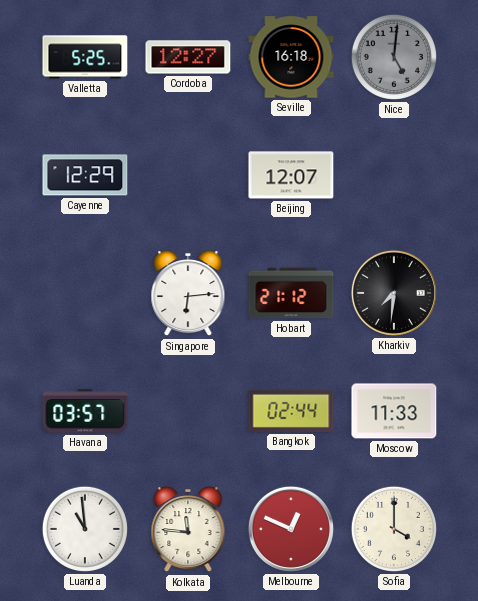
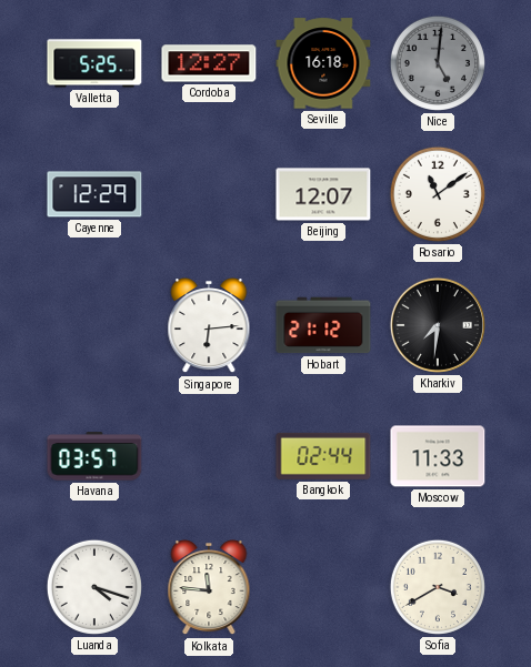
Rosario: none -> 11:09 (438, 194)
Luanda: 10:59 -> 4:18 (94, 587)
Melbourne: 12:49 -> none (291, 529)
Sofia: 4:00 -> 3:40 (438, 587)
